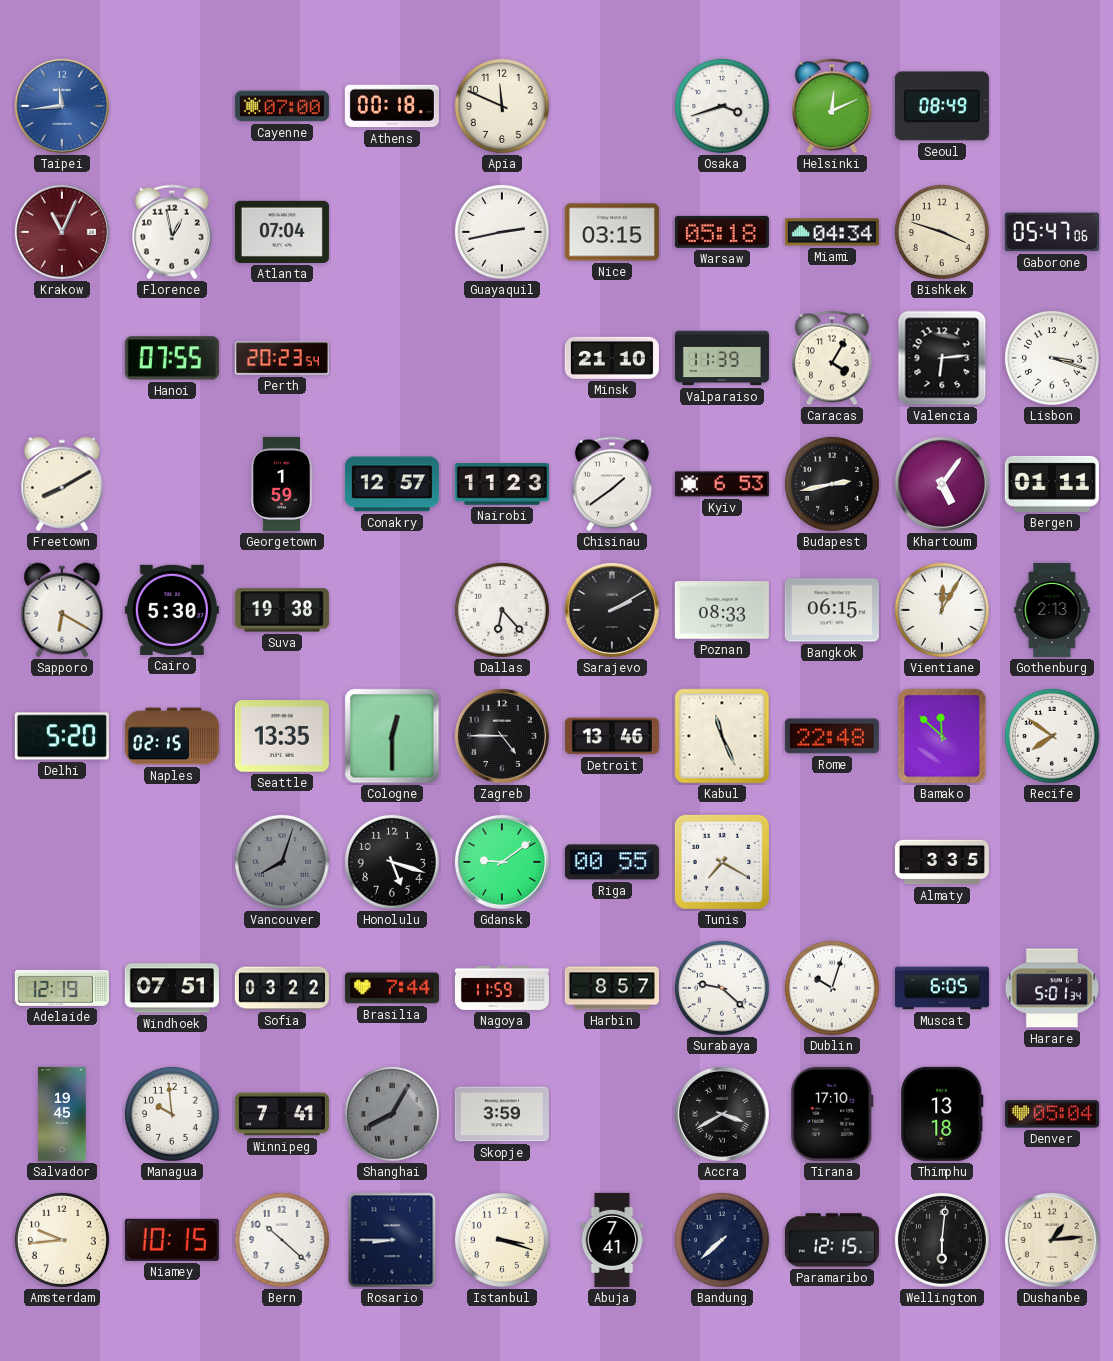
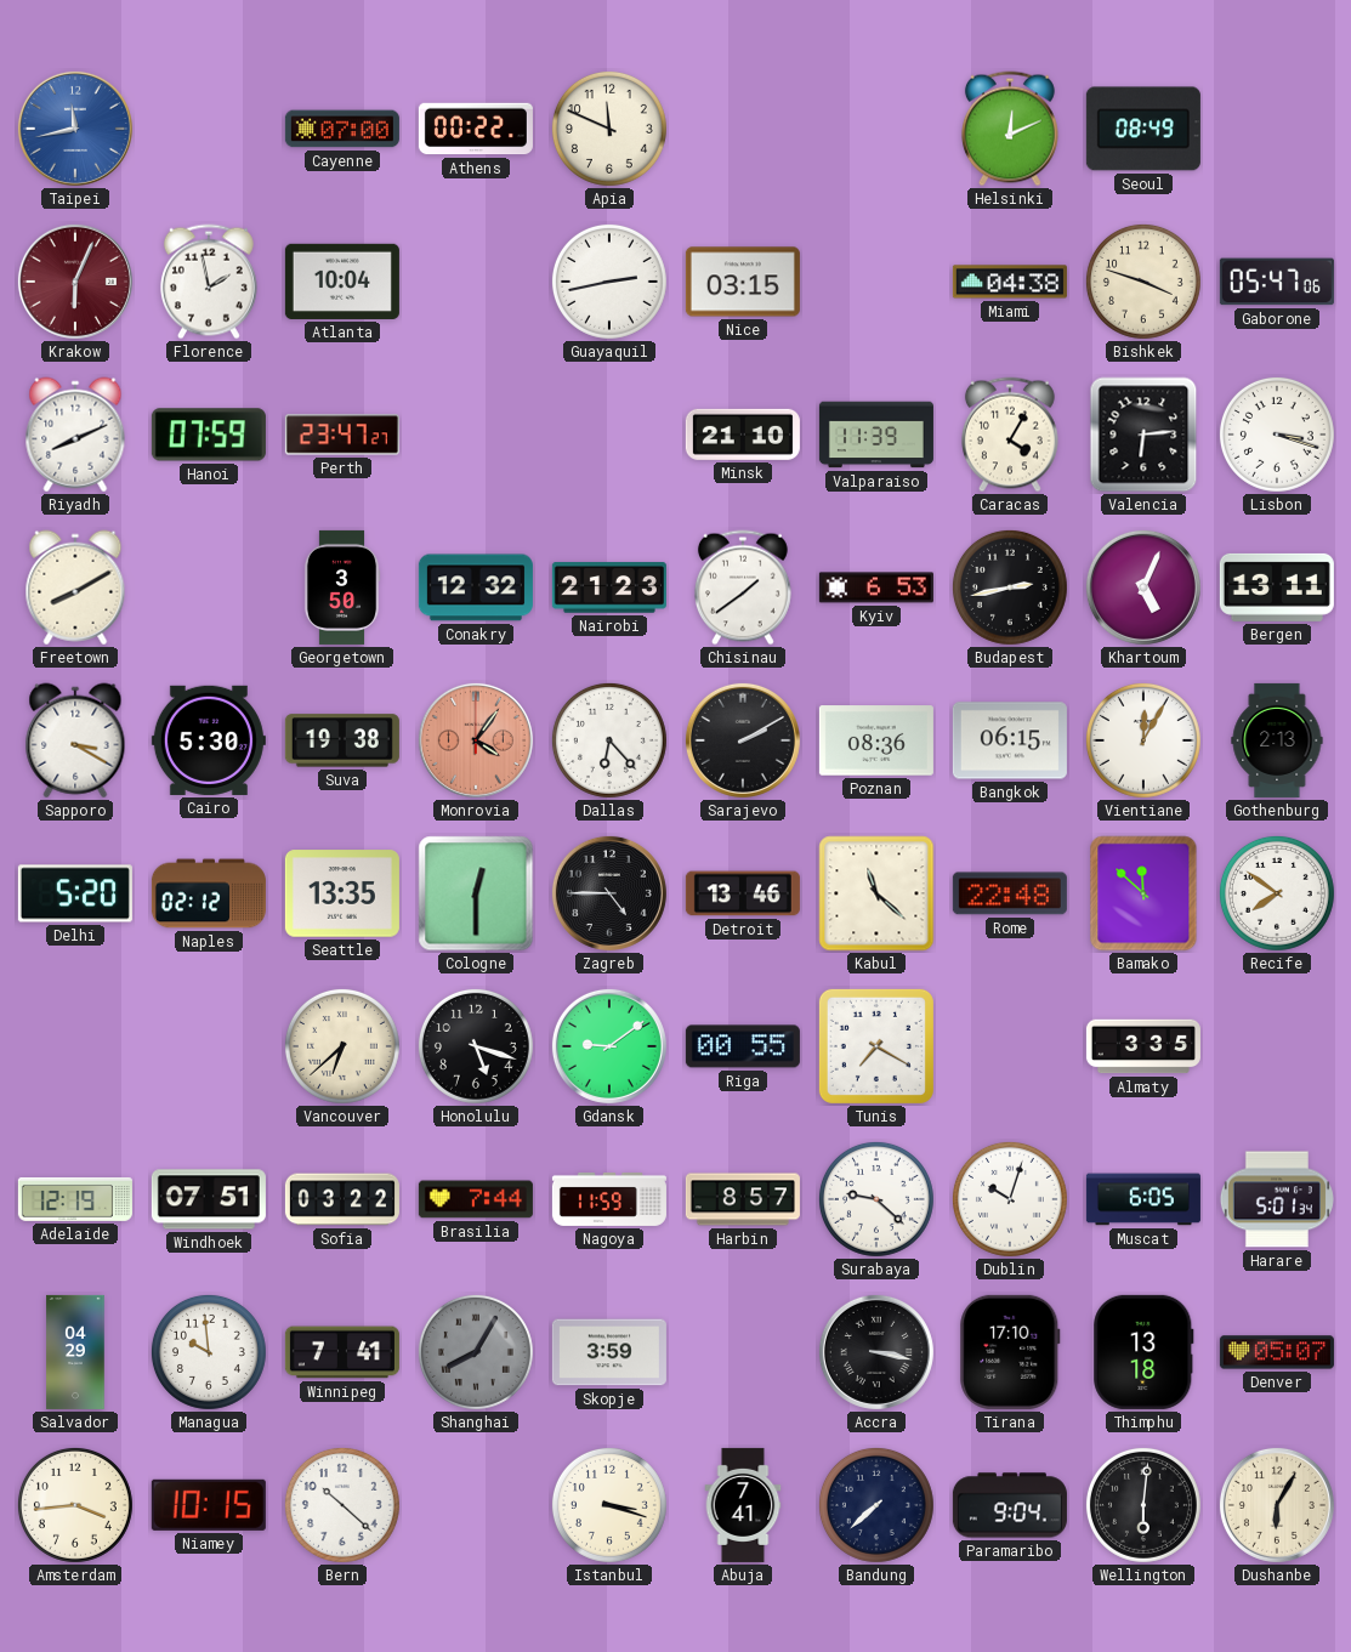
Taipei: 11:44 -> 11:43 (75, 129)
Athens: 00:18 -> 00:22 (476, 129)
Osaka: 3:42 -> none (722, 106)
Krakow: 11:04 -> 6:04 (75, 282)
Florence: 12:58 -> 1:58 (209, 282)
Atlanta: 07:04 -> 10:04 (342, 282)
Warsaw: 05:18 -> none (722, 232)
Miami: 04:34 -> 04:38 (1010, 282)
Riyadh: none -> 8:11 (75, 435)
Hanoi: 07:55 -> 07:59 (209, 435)
Perth: 20:23 -> 23:47 (342, 435)
Georgetown: 1:59 -> 3:50 (342, 587)
Conakry: 12:57 -> 12:32 (476, 587)
Nairobi: 11:23 -> 21:23 (609, 587)
Khartoum: 5:06 -> 5:04 (1143, 587)
Bergen: 01:11 -> 13:11 (1277, 587)
Sapporo: 6:20 -> 3:20 (75, 740)
Monrovia: none -> 4:06 (476, 740)
Poznan: 08:33 -> 08:36 (876, 740)
Naples: 02:15 -> 02:12 (209, 893)
Kabul: 11:26 -> 11:22 (876, 893)
Vancouver: 8:03 -> 6:38 (342, 1046)
Vancouver dial: grey -> cream (342, 1046)
Salvador: 19:45 -> 04:29 (75, 1352)
Accra: 3:40 -> 3:17 (876, 1352)
Denver: 05:04 -> 05:07 (1277, 1352)
Amsterdam: 9:44 -> 3:44 (75, 1505)
Rosario: 8:45 -> none (392, 1240)
Paramaribo: 12:15 -> 9:04 (1010, 1505)
Dushanbe: 1:14 -> 6:05 (1277, 1505)
